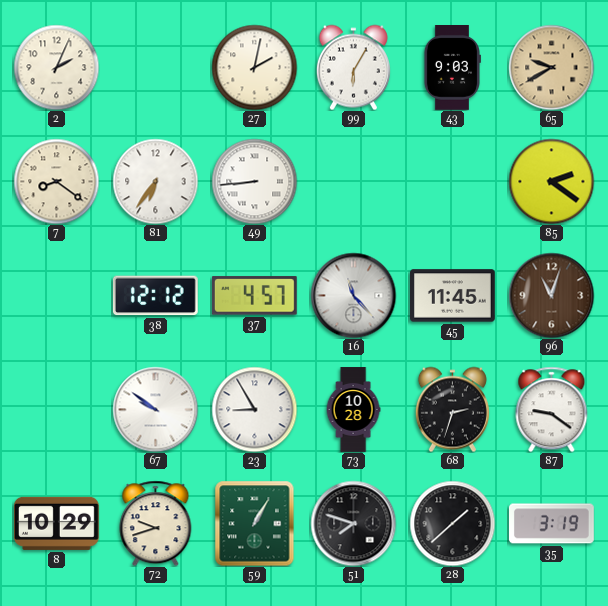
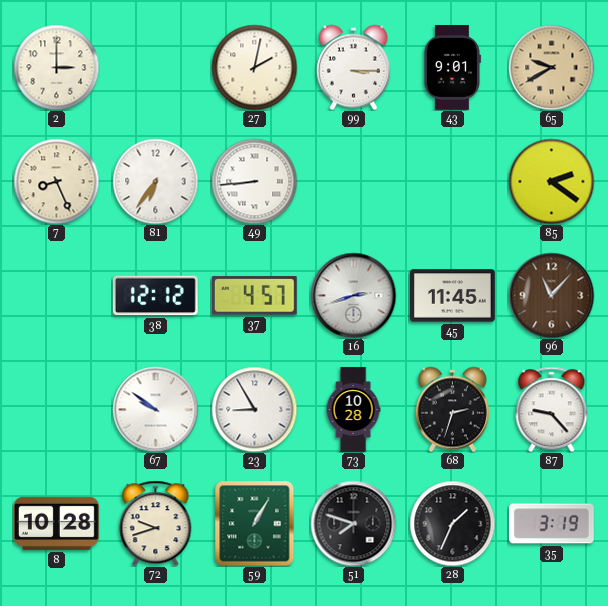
2: 2:04 -> 3:00 (56, 67)
99: 6:05 -> 3:15 (353, 67)
43: 9:03 -> 9:01 (452, 68)
7: 8:21 -> 8:26 (56, 181)
16: 11:23 -> 2:42 (353, 295)
96: 11:03 -> 11:07 (551, 295)
87: 9:21 -> 9:23 (552, 409)
8: 10:29 -> 10:28 (56, 523)
28: 1:38 -> 1:34 (452, 523)
